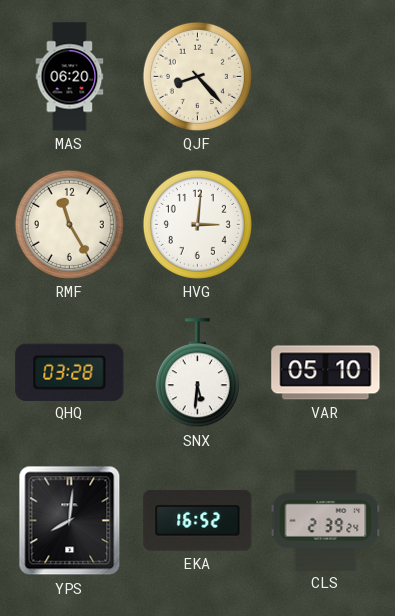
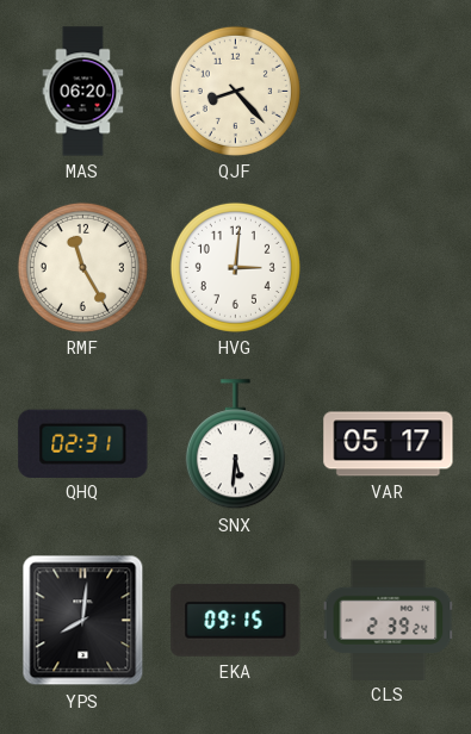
QHQ: 03:28 -> 02:31 (83, 443)
VAR: 05:10 -> 05:17 (389, 444)
EKA: 16:52 -> 09:15 (236, 621)
